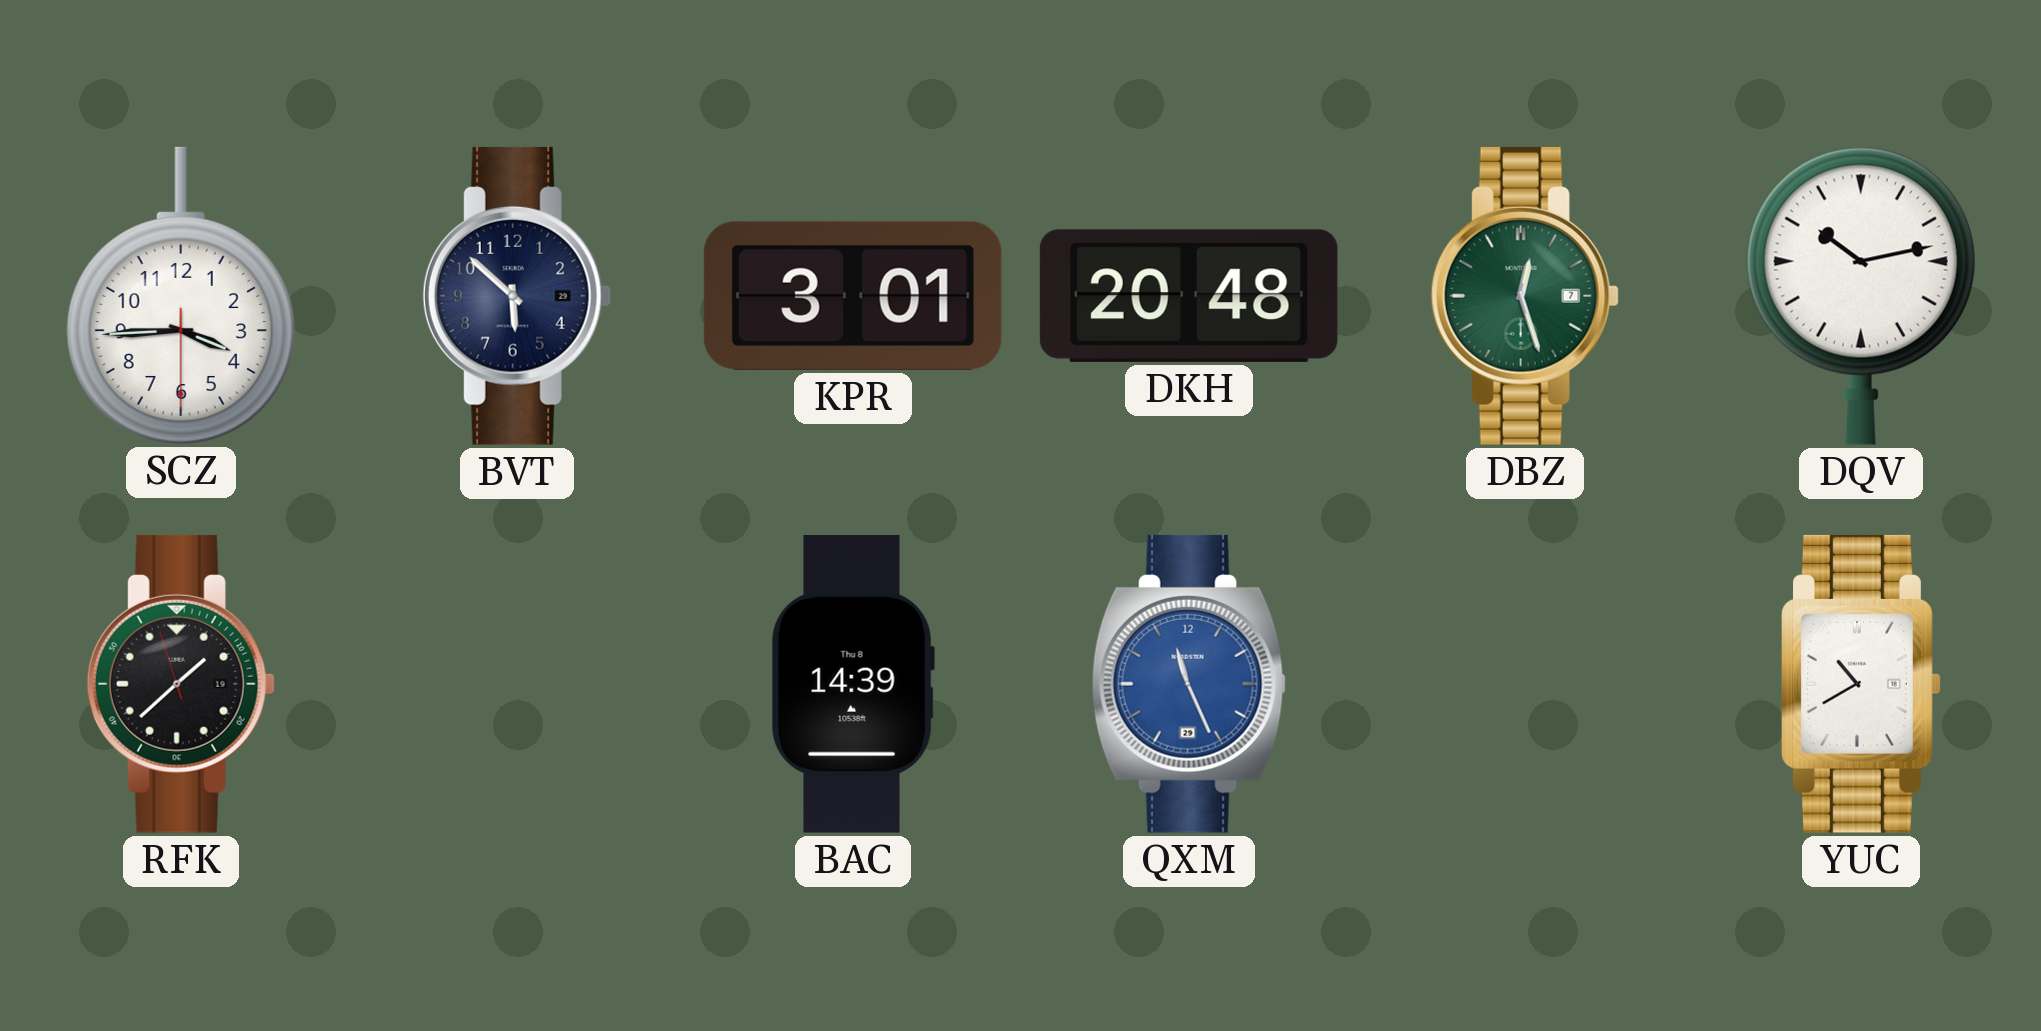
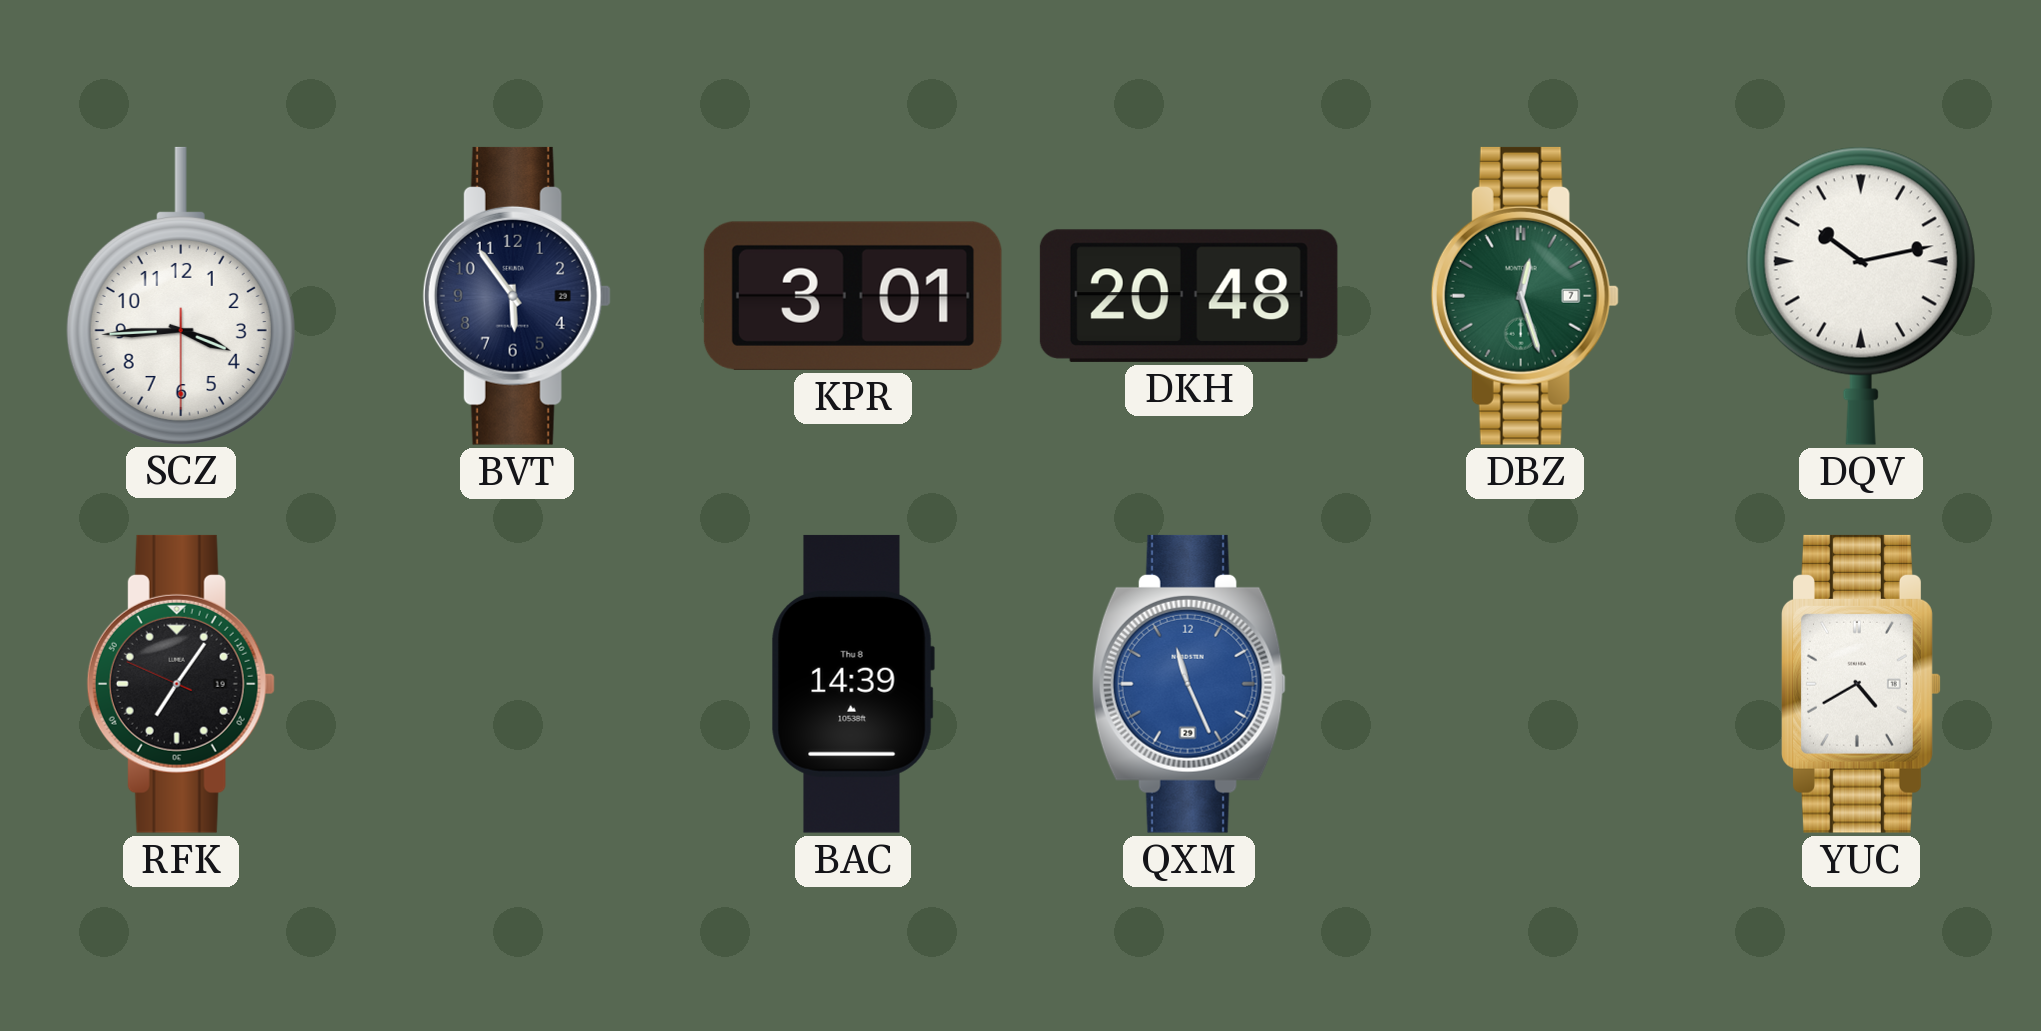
BVT: 5:52 -> 5:54 (517, 296)
RFK: 1:37 -> 7:05 (181, 684)
YUC: 10:40 -> 4:40 (1861, 684)
